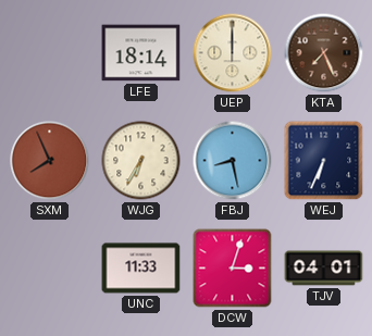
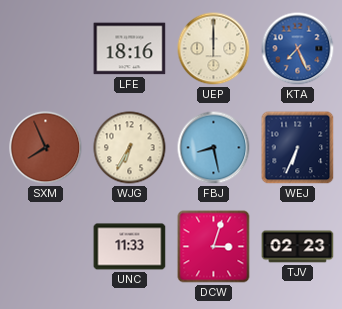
LFE: 18:14 -> 18:16 (130, 49)
KTA dial: brown -> blue (298, 49)
TJV: 04:01 -> 02:23 (298, 247)
